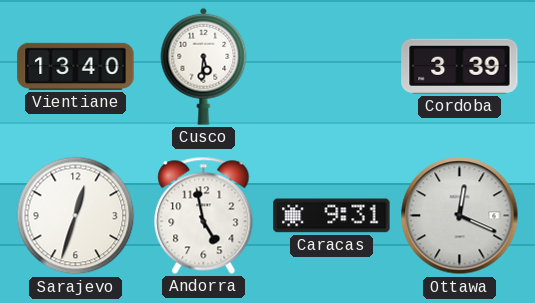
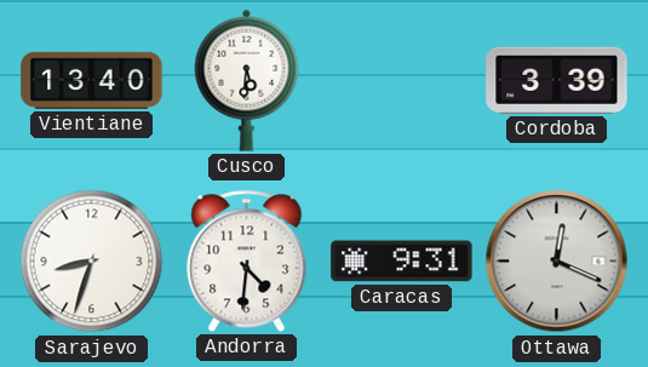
Sarajevo: 12:33 -> 8:33 (92, 262)
Andorra: 4:58 -> 4:31 (247, 260)
